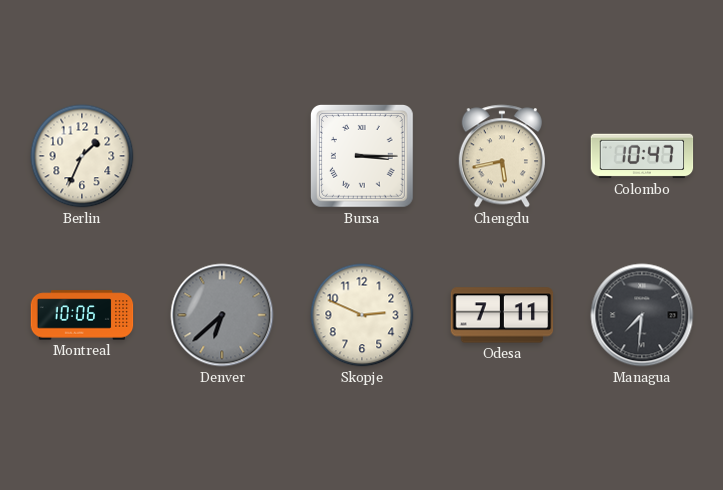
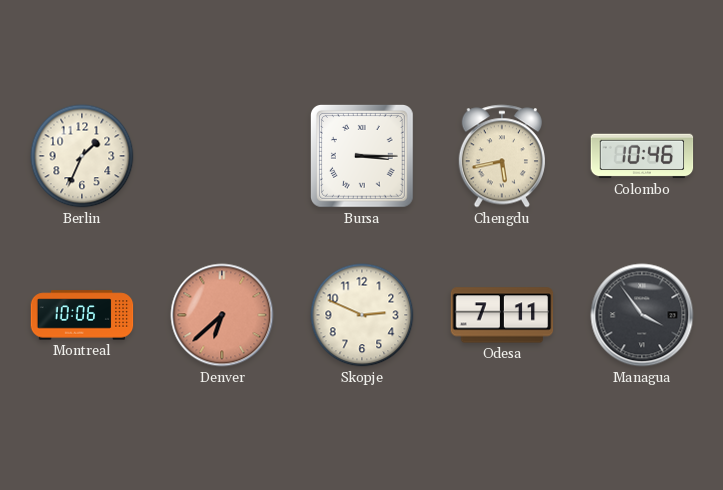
Colombo: 10:47 -> 10:46 (642, 156)
Denver dial: grey -> salmon (222, 315)
Managua: 7:31 -> 3:54 (642, 315)
